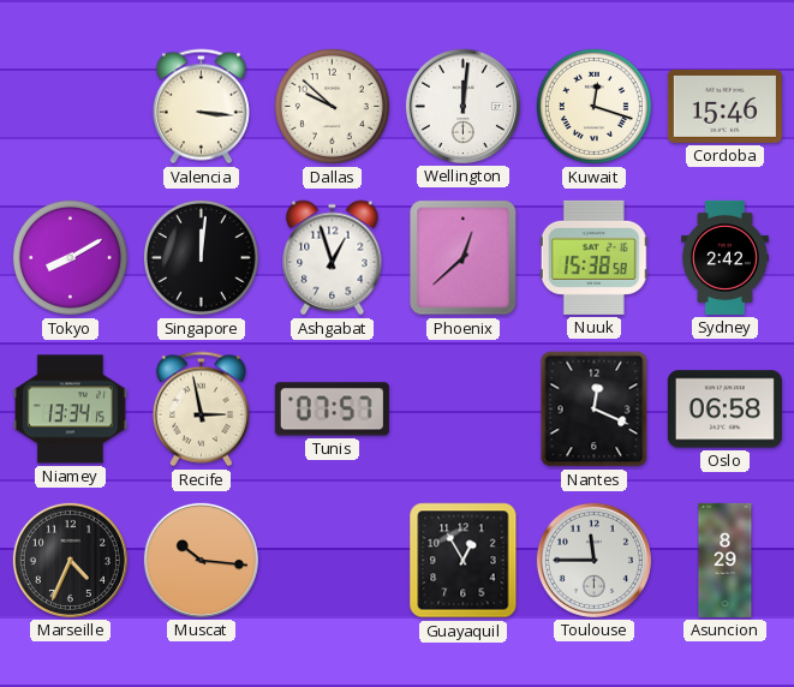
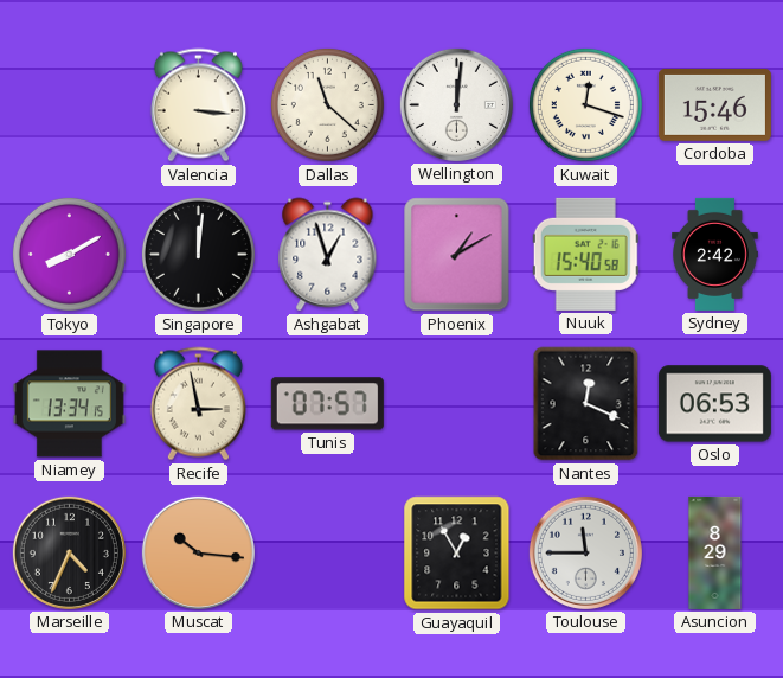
Dallas: 9:52 -> 11:22 (327, 104)
Phoenix: 12:38 -> 1:10 (457, 255)
Nuuk: 15:38 -> 15:40 (585, 254)
Oslo: 06:58 -> 06:53 (714, 404)
